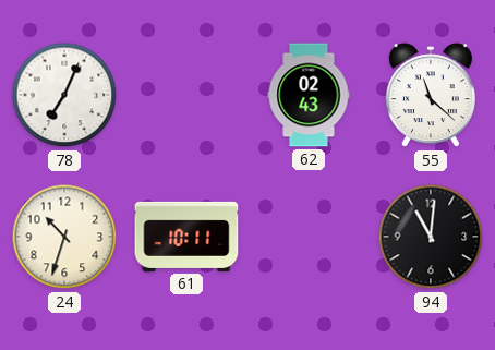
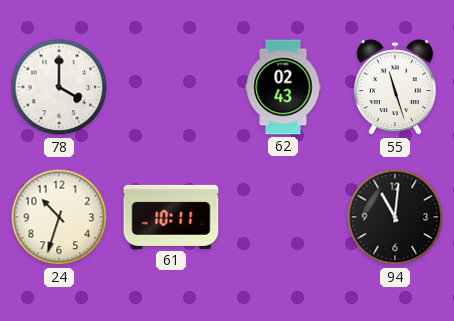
78: 7:04 -> 4:00 (59, 87)
55: 11:22 -> 11:27 (395, 88)
